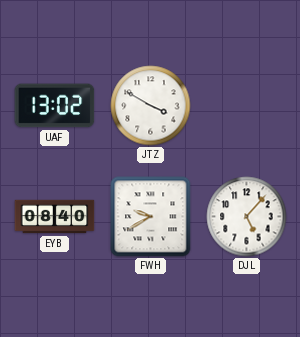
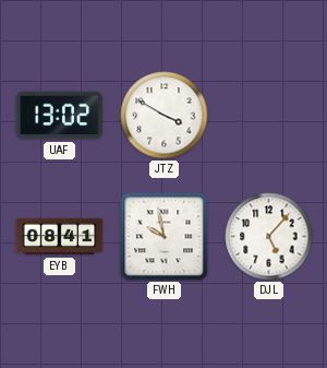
EYB: 08:40 -> 08:41 (60, 237)
FWH: 9:40 -> 9:58 (165, 237)
